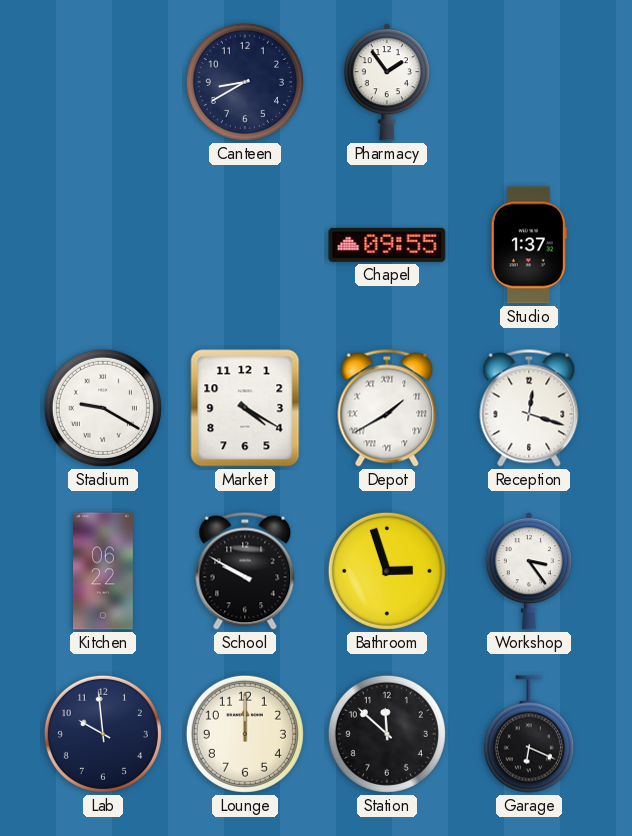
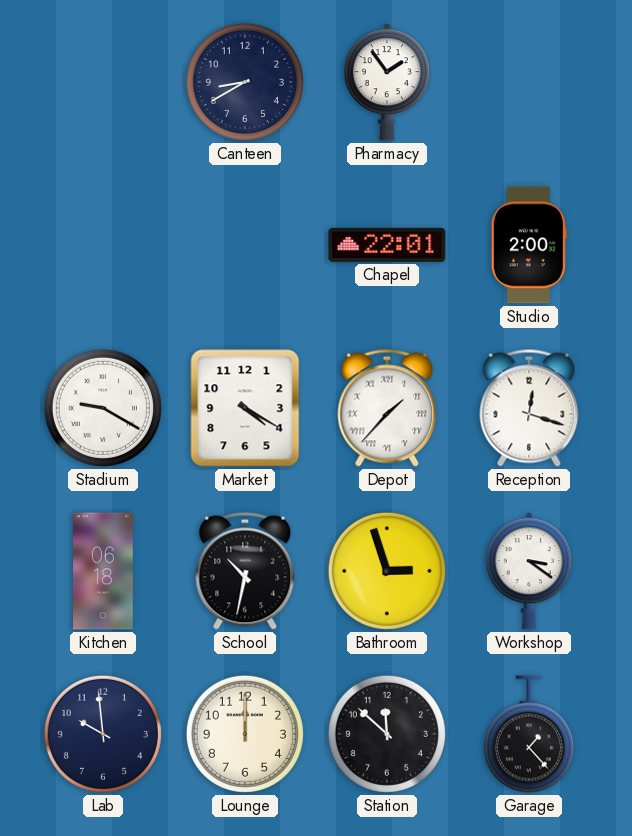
Chapel: 09:55 -> 22:01 (387, 245)
Studio: 1:37 -> 2:00 (529, 245)
Depot: 1:40 -> 1:37 (387, 408)
Kitchen: 06:22 -> 06:18 (104, 571)
School: 9:50 -> 10:32 (245, 571)
Workshop: 3:24 -> 3:21 (529, 571)
Garage: 6:19 -> 1:23 (529, 734)
